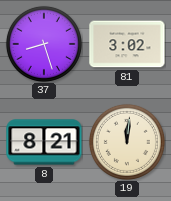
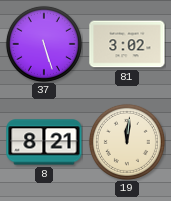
37: 8:27 -> 5:27 (44, 44)
